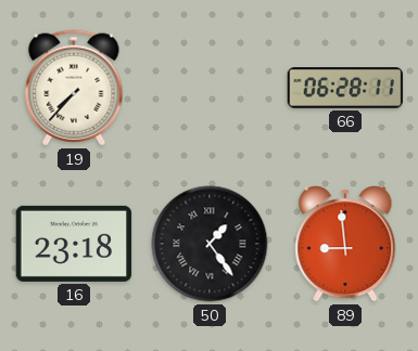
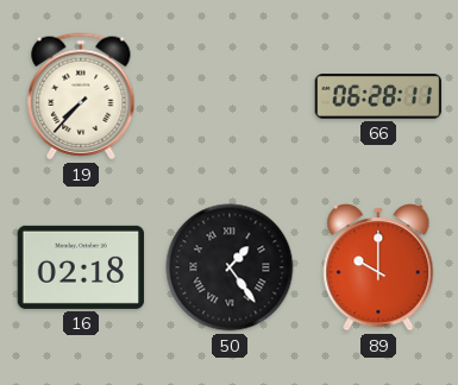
16: 23:18 -> 02:18 (81, 267)
89: 8:59 -> 10:00 (378, 267)
